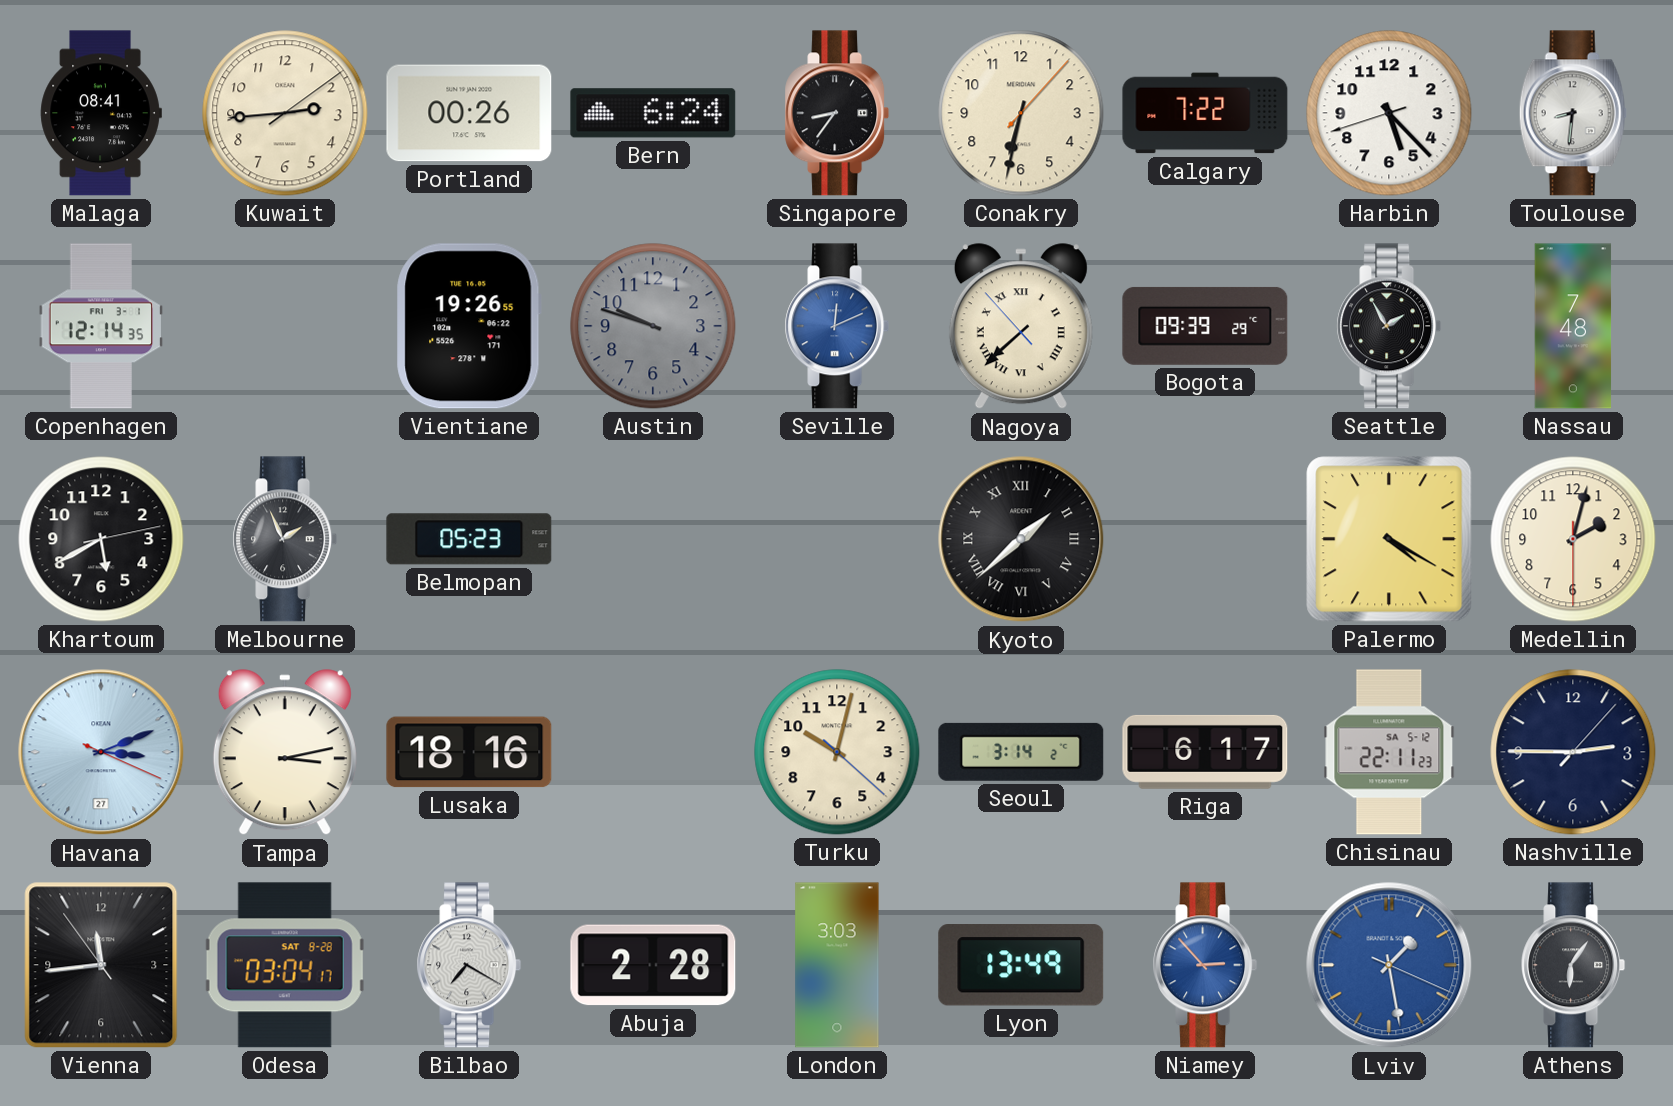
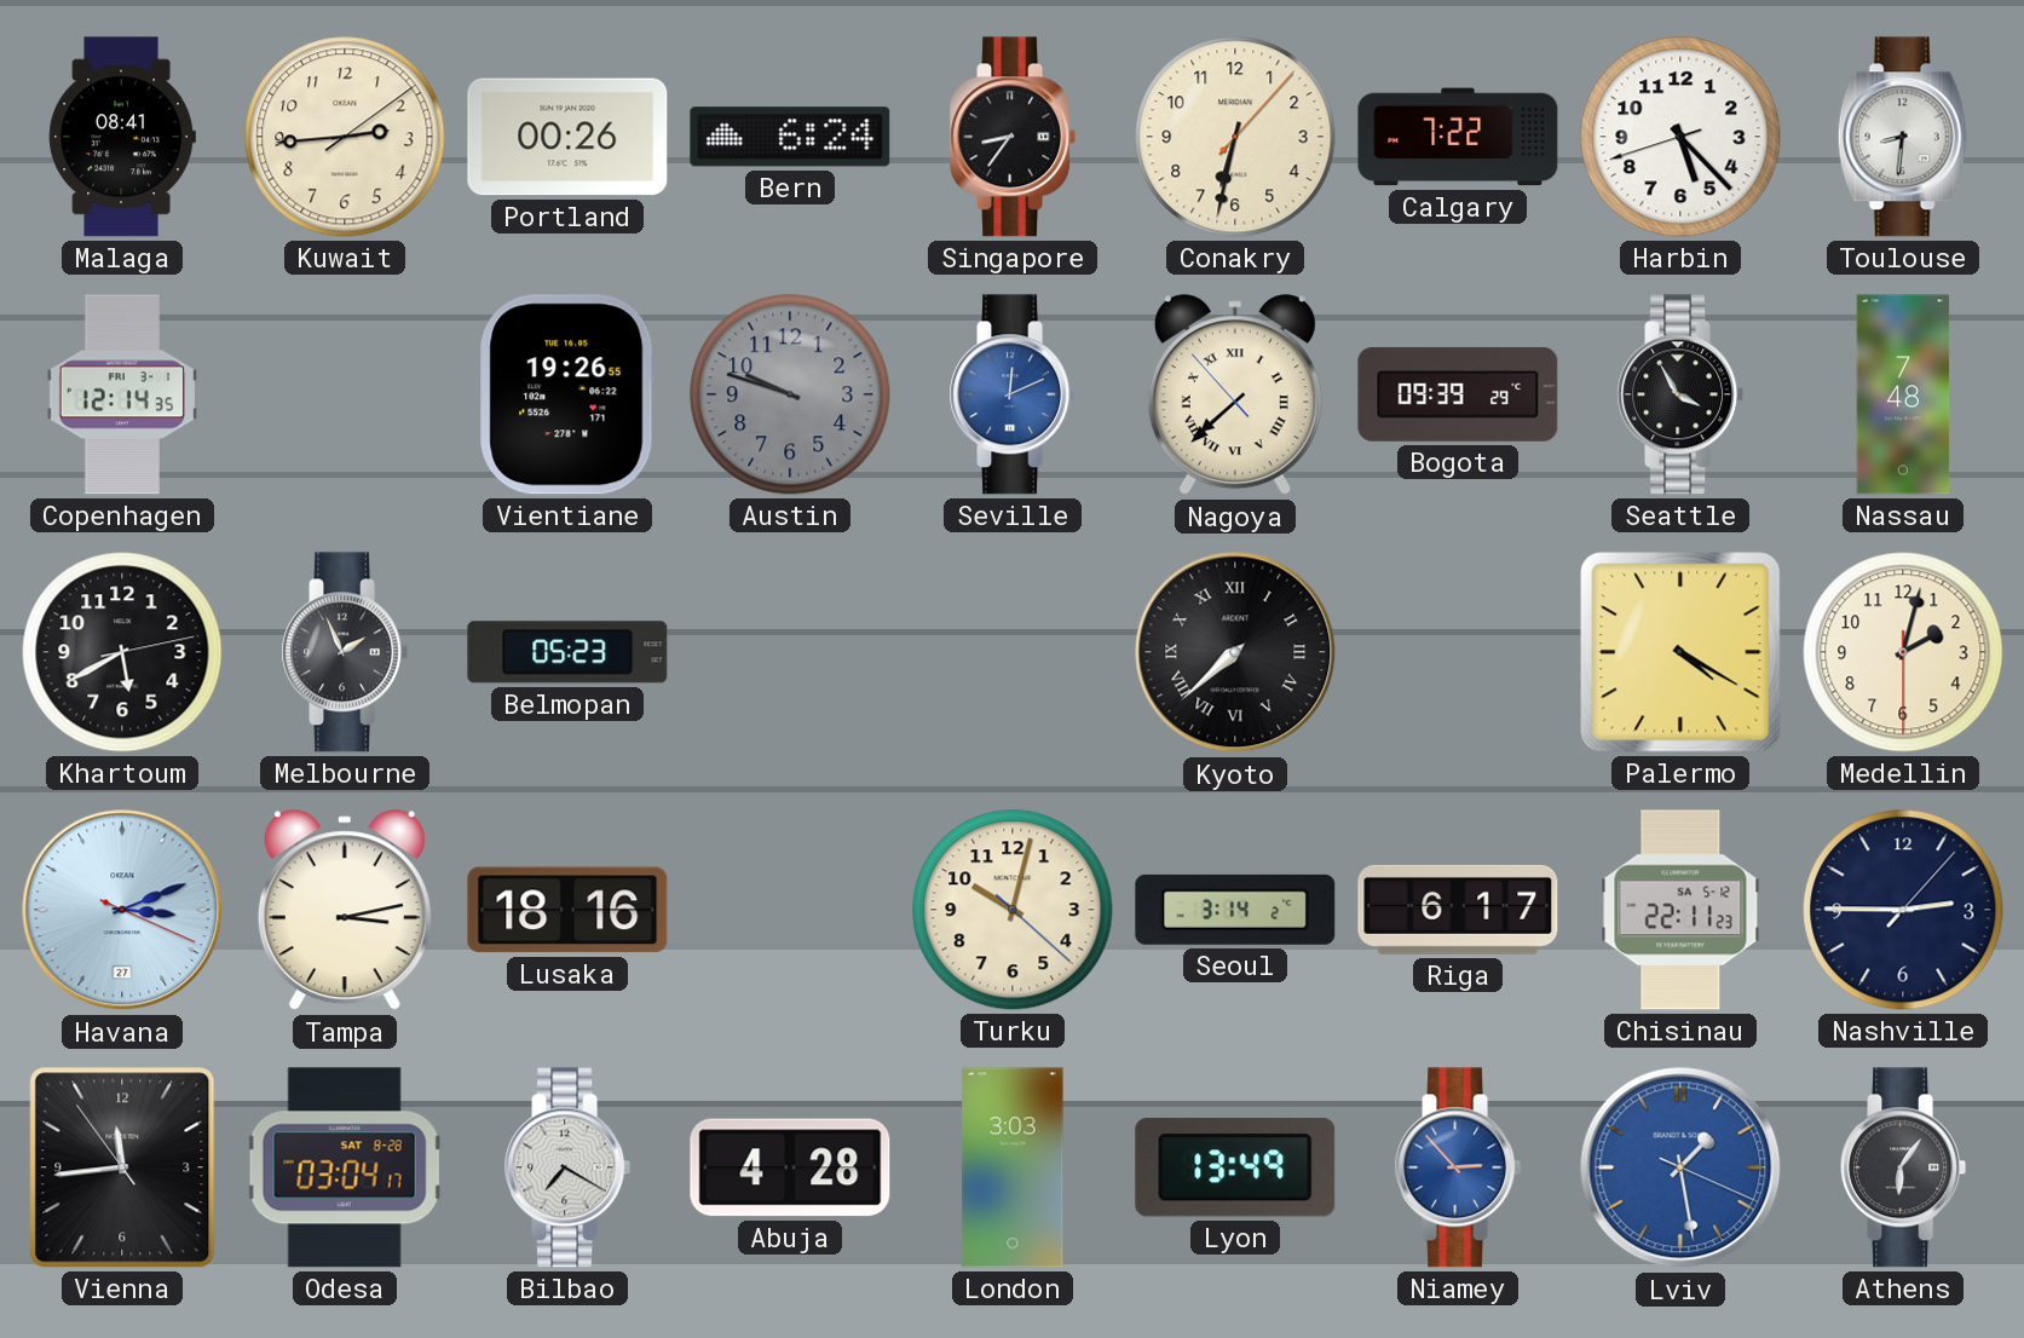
Seattle: 1:55 -> 3:55 (1680, 394)
Kyoto: 1:38 -> 7:38 (1235, 652)
Abuja: 2:28 -> 4:28 (790, 1167)
